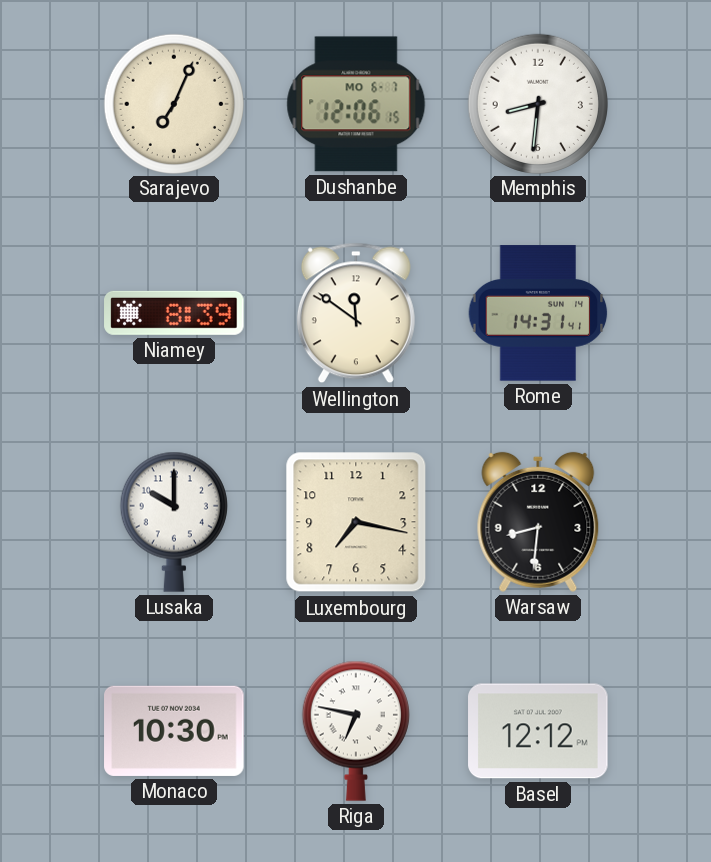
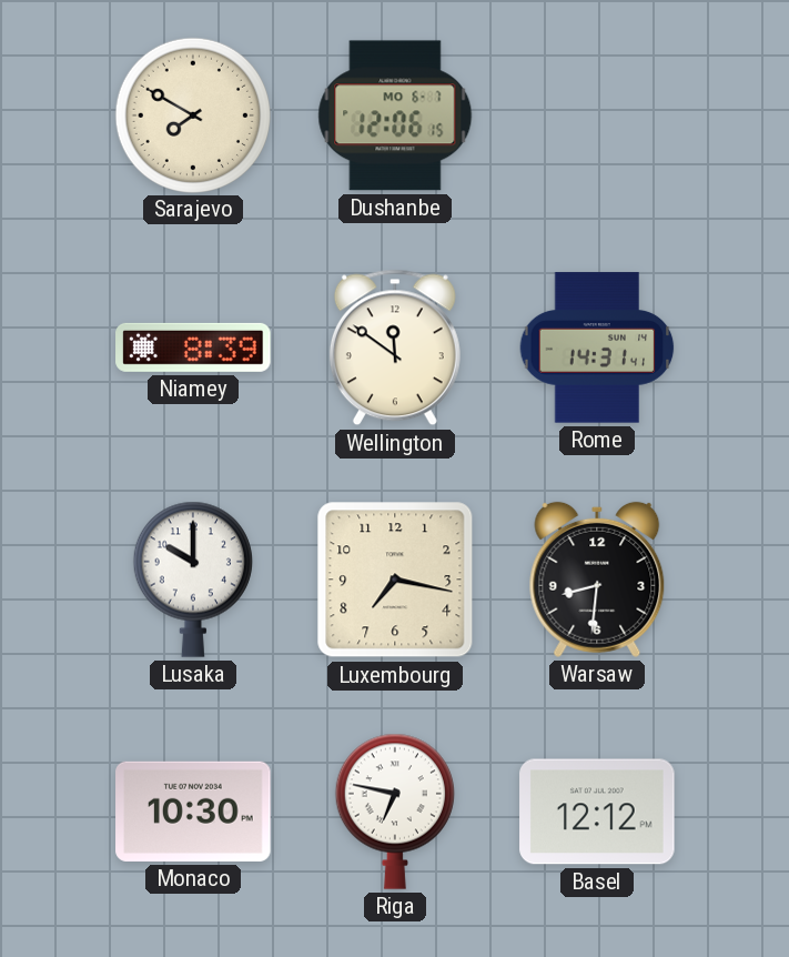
Sarajevo: 7:04 -> 7:50 (192, 114)
Memphis: 8:31 -> none (537, 103)
